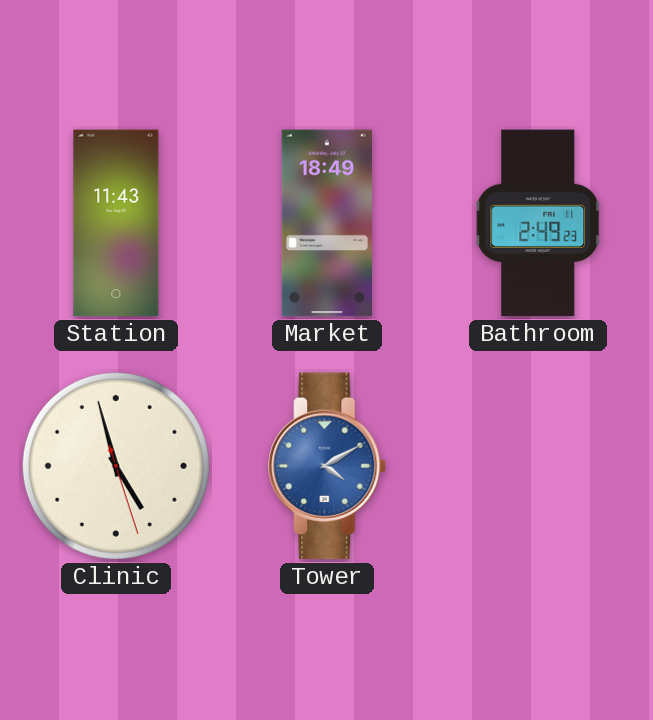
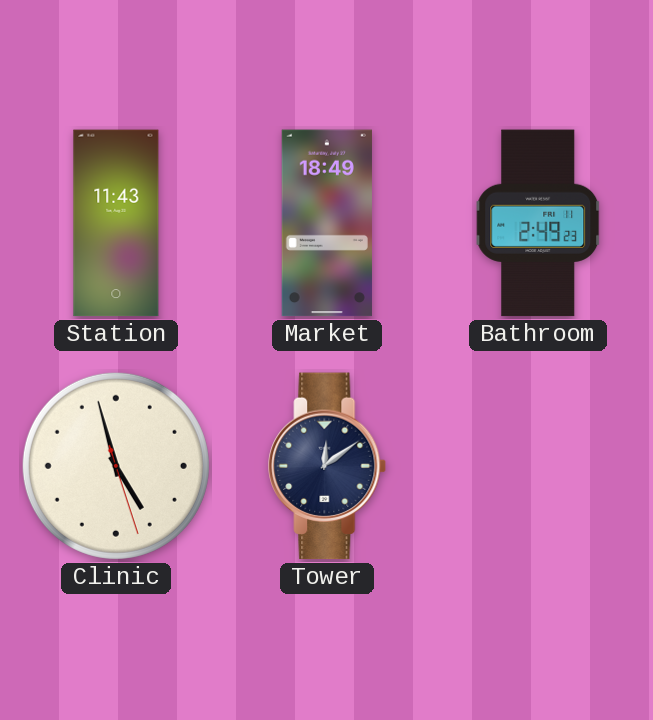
Tower: 4:10 -> 12:09 (328, 466)
Tower dial: blue -> navy (328, 466)
